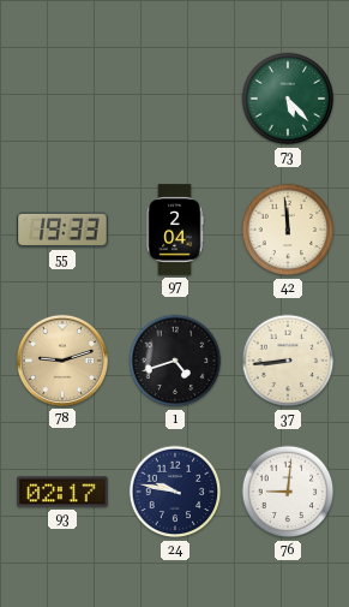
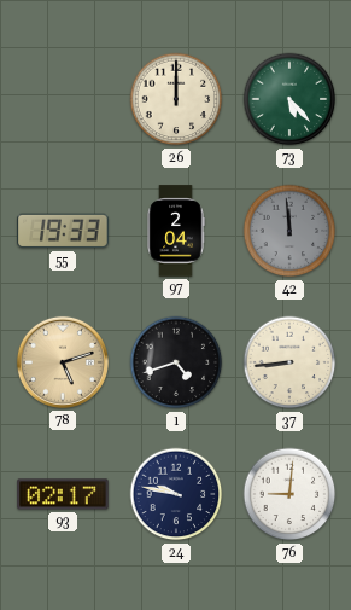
26: none -> 12:00 (176, 99)
42 dial: cream -> grey (289, 231)
78: 9:12 -> 5:12 (63, 362)
